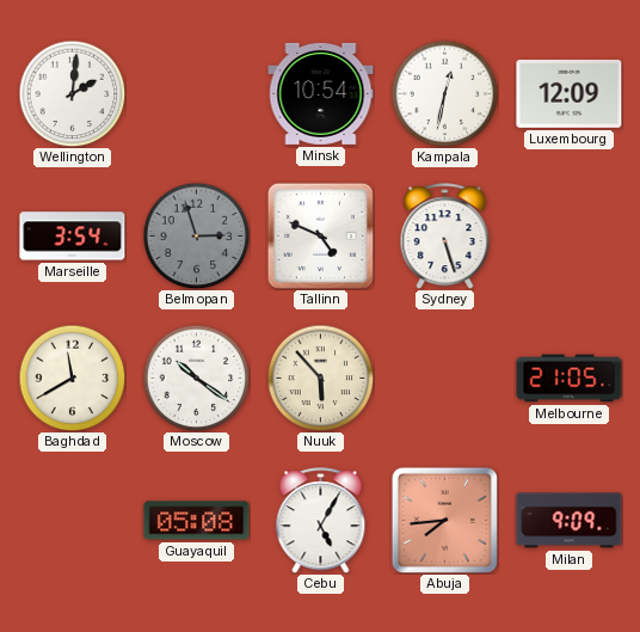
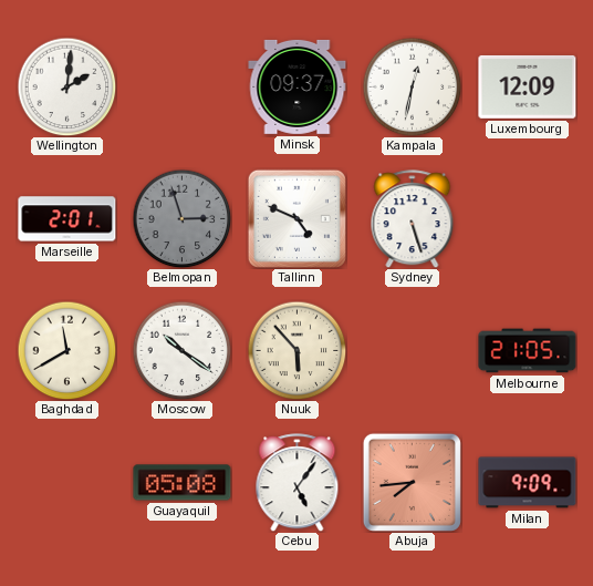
Minsk: 10:54 -> 09:37 (298, 86)
Marseille: 3:54 -> 2:01 (67, 219)
Cebu: 5:05 -> 5:06 (298, 483)
